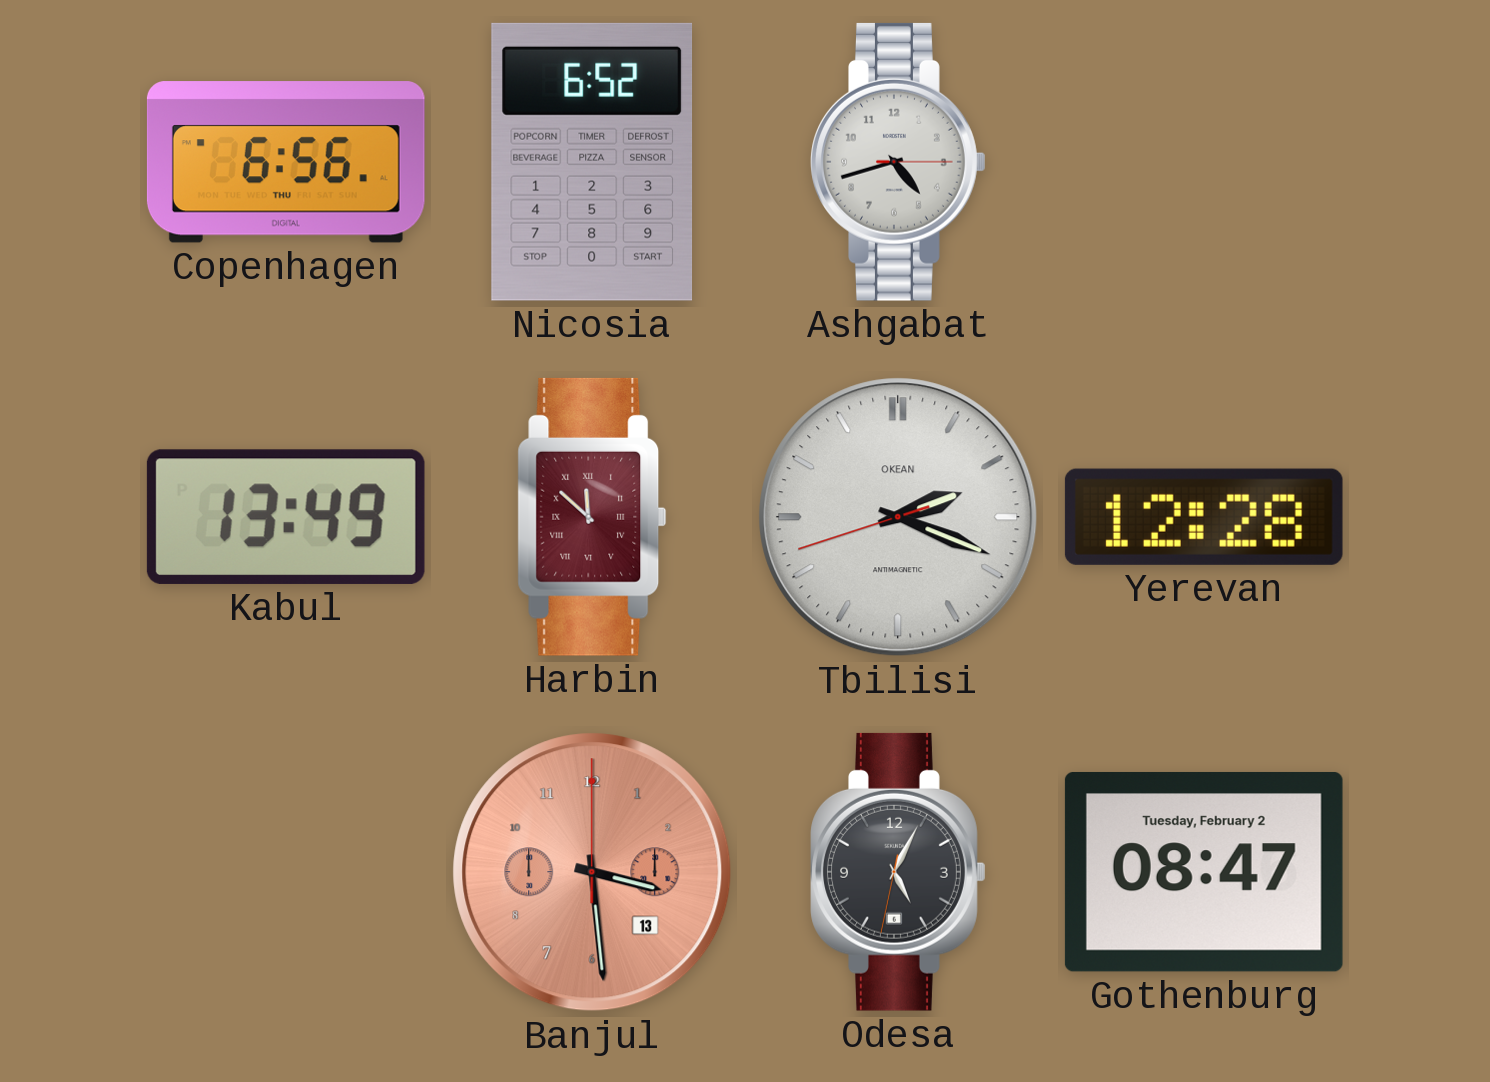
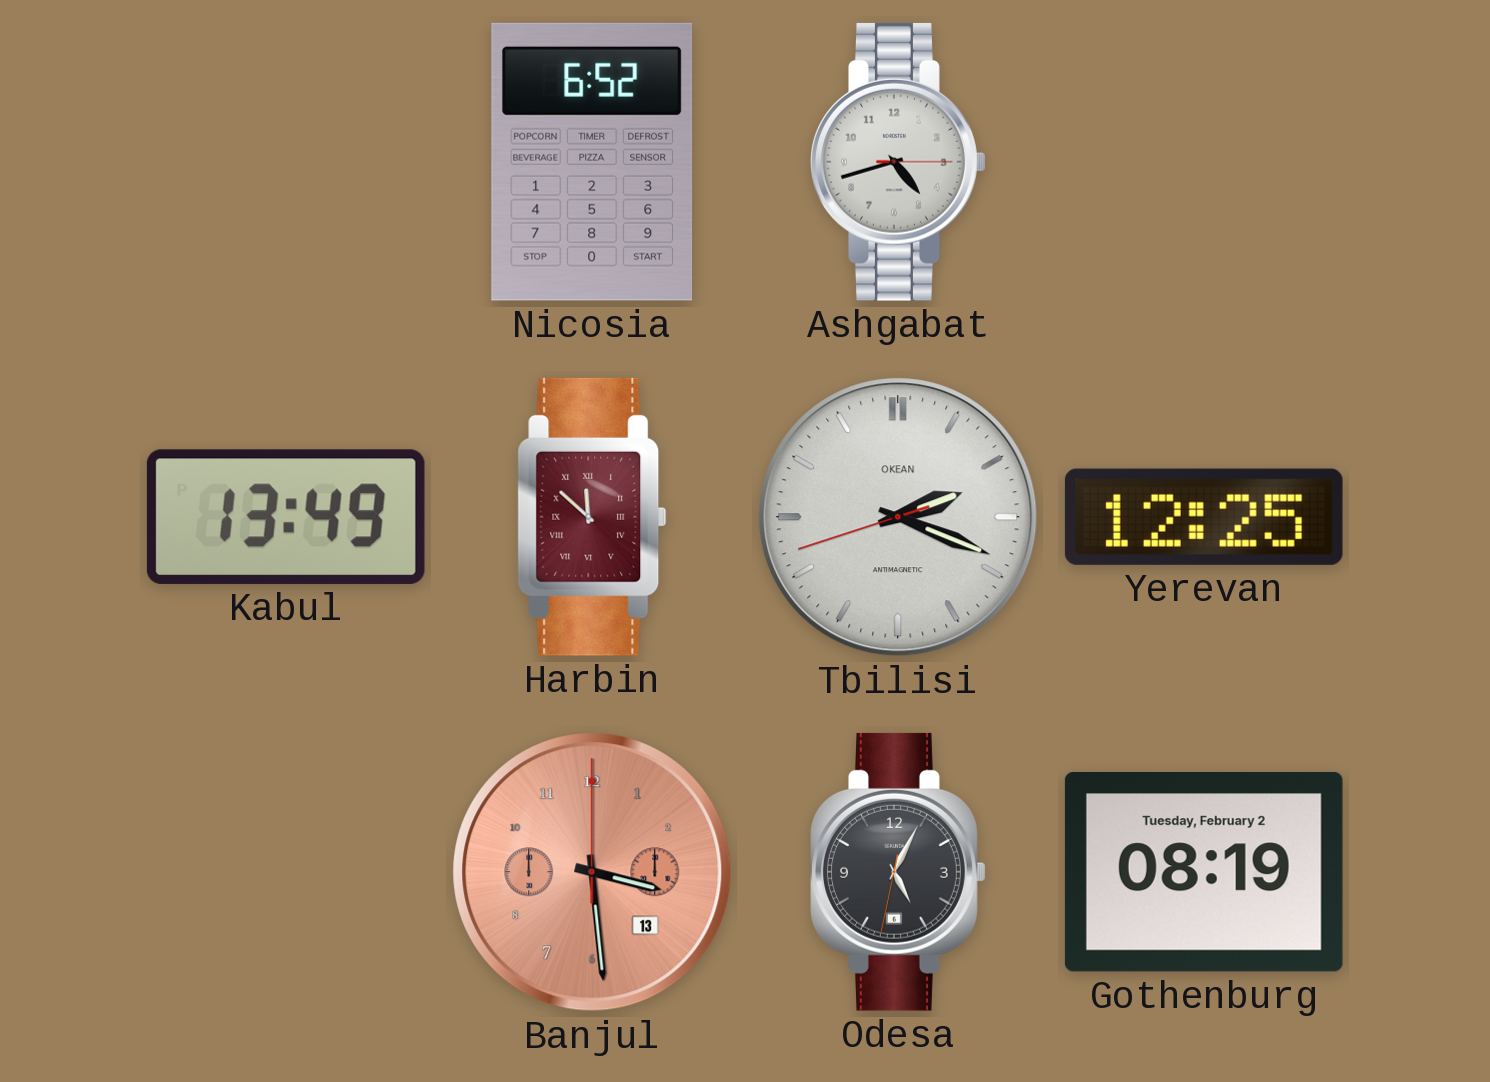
Copenhagen: 6:56 -> none (286, 162)
Yerevan: 12:28 -> 12:25 (1204, 517)
Gothenburg: 08:47 -> 08:19 (1204, 872)
